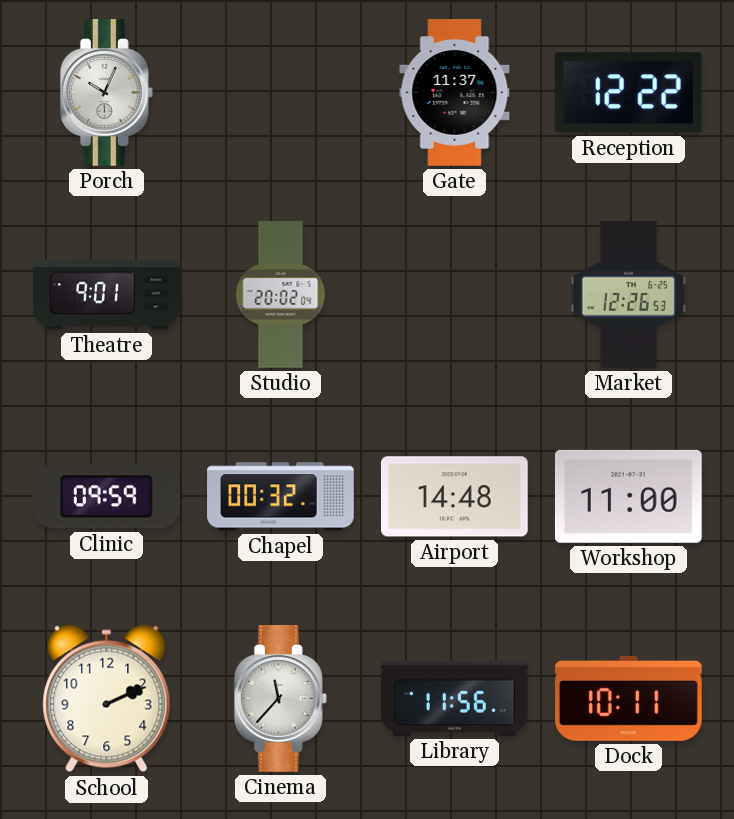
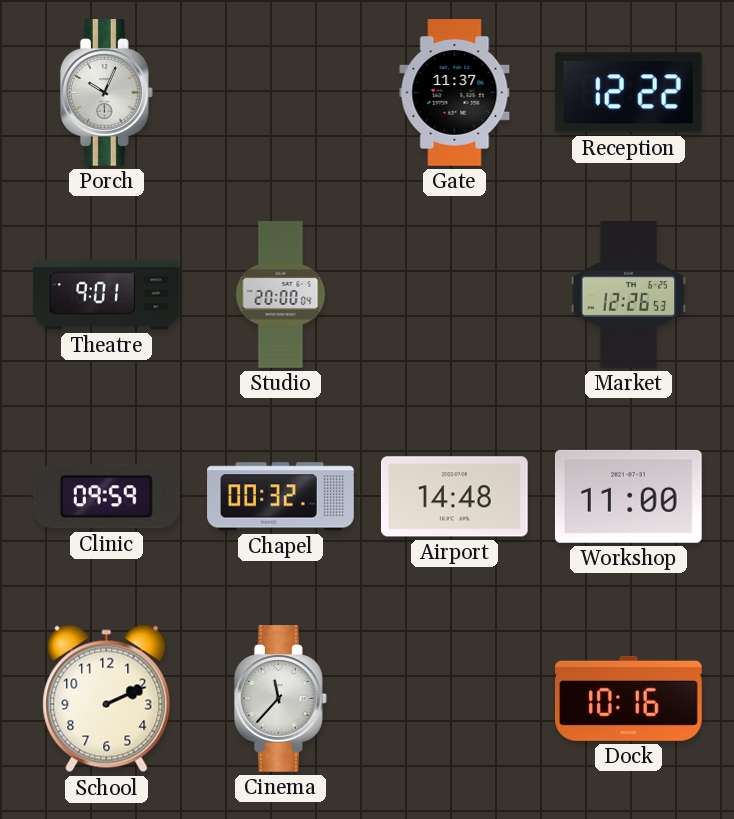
Studio: 20:02 -> 20:00 (281, 295)
Library: 11:56 -> none (455, 698)
Dock: 10:11 -> 10:16 (629, 698)
